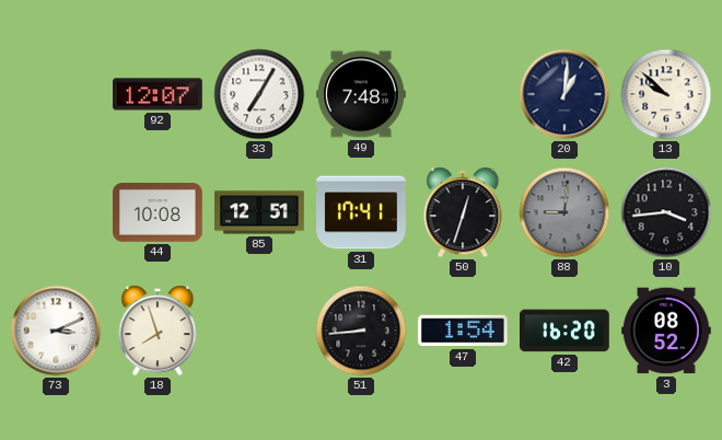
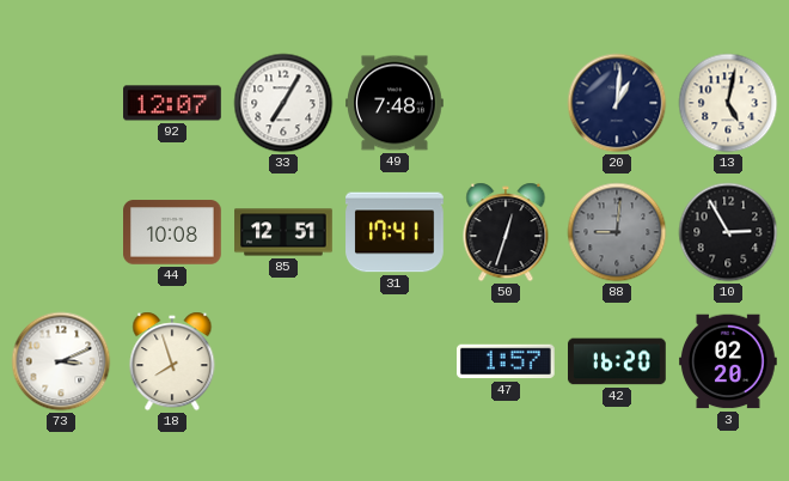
13: 9:52 -> 5:02 (728, 103)
10: 3:44 -> 2:55 (728, 232)
51: 8:44 -> none (361, 331)
47: 1:54 -> 1:57 (507, 361)
3: 08:52 -> 02:20 (729, 361)
